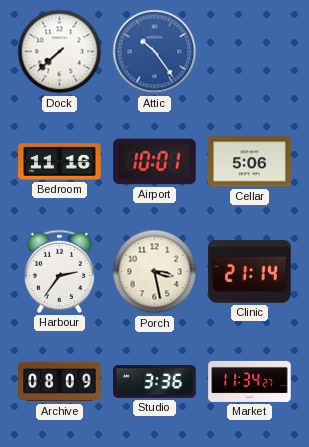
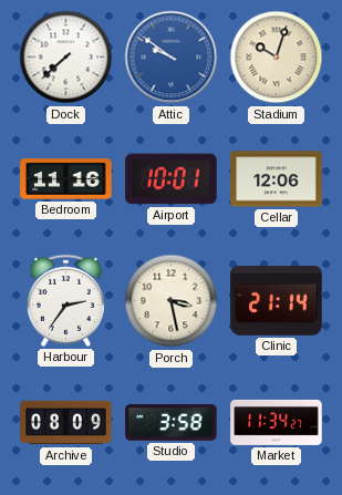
Attic: 10:24 -> 9:51 (172, 58)
Stadium: none -> 10:03 (277, 58)
Cellar: 5:06 -> 12:06 (277, 179)
Studio: 3:36 -> 3:58 (172, 423)
